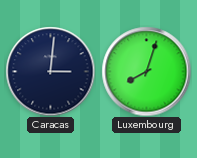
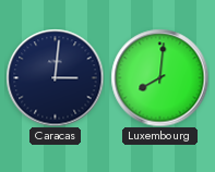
Luxembourg: 8:03 -> 8:01 (159, 77)
